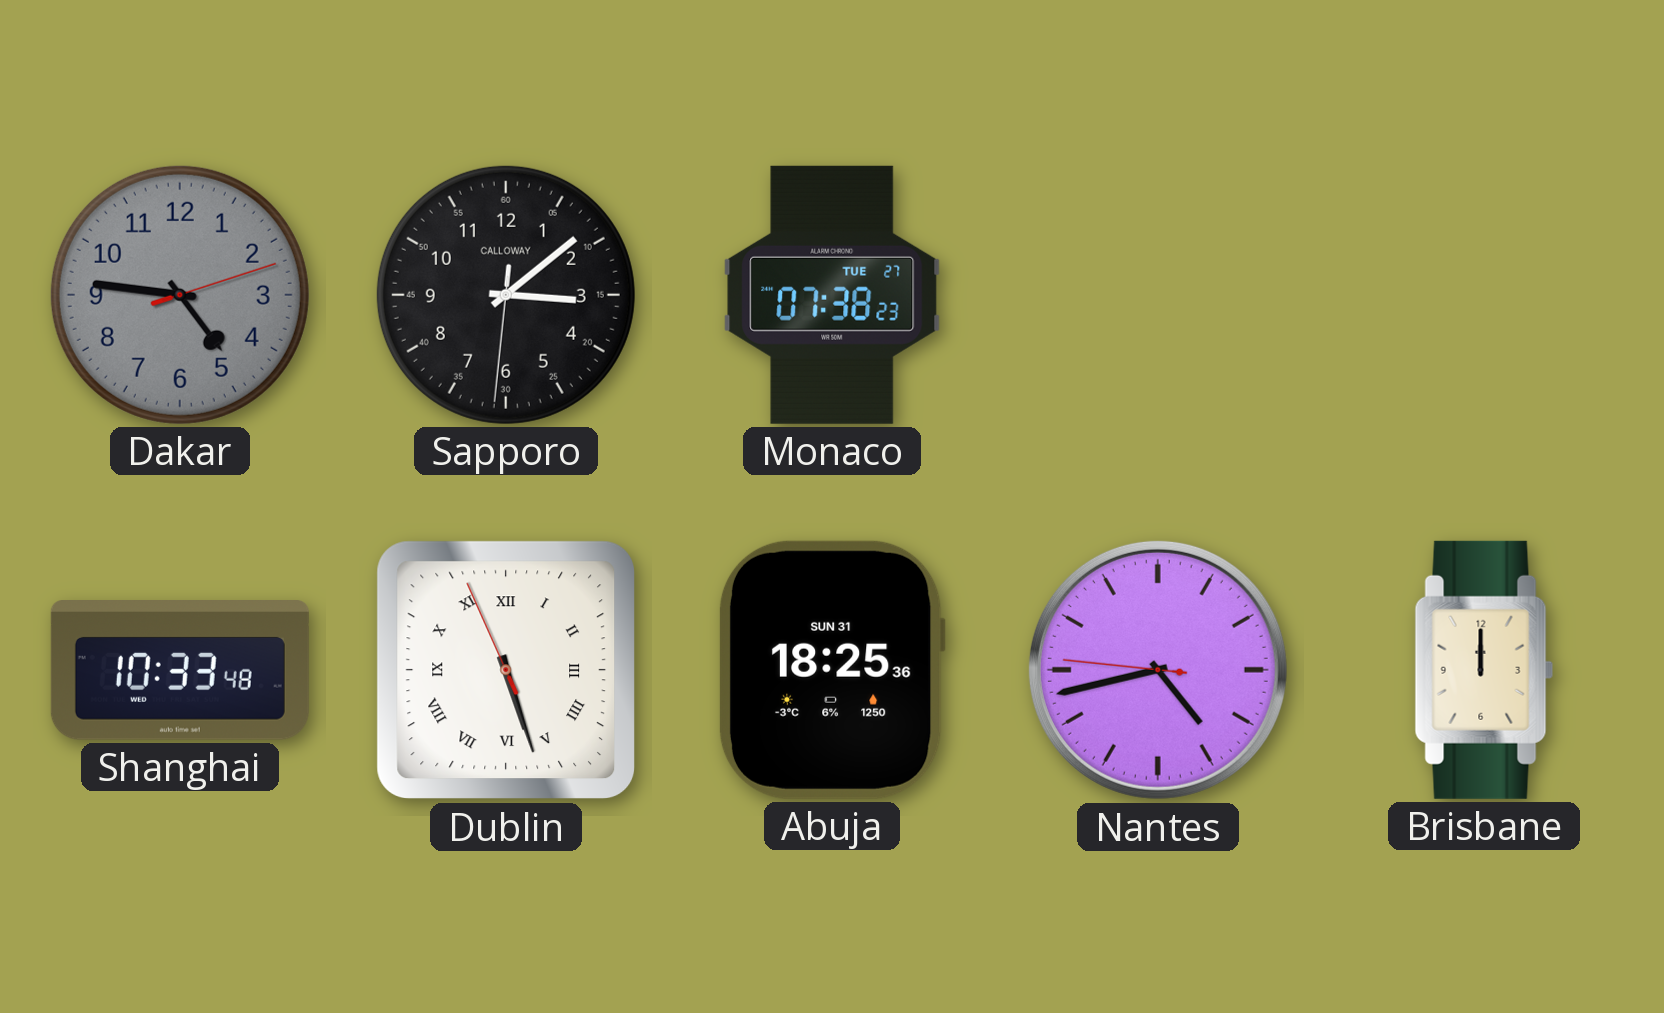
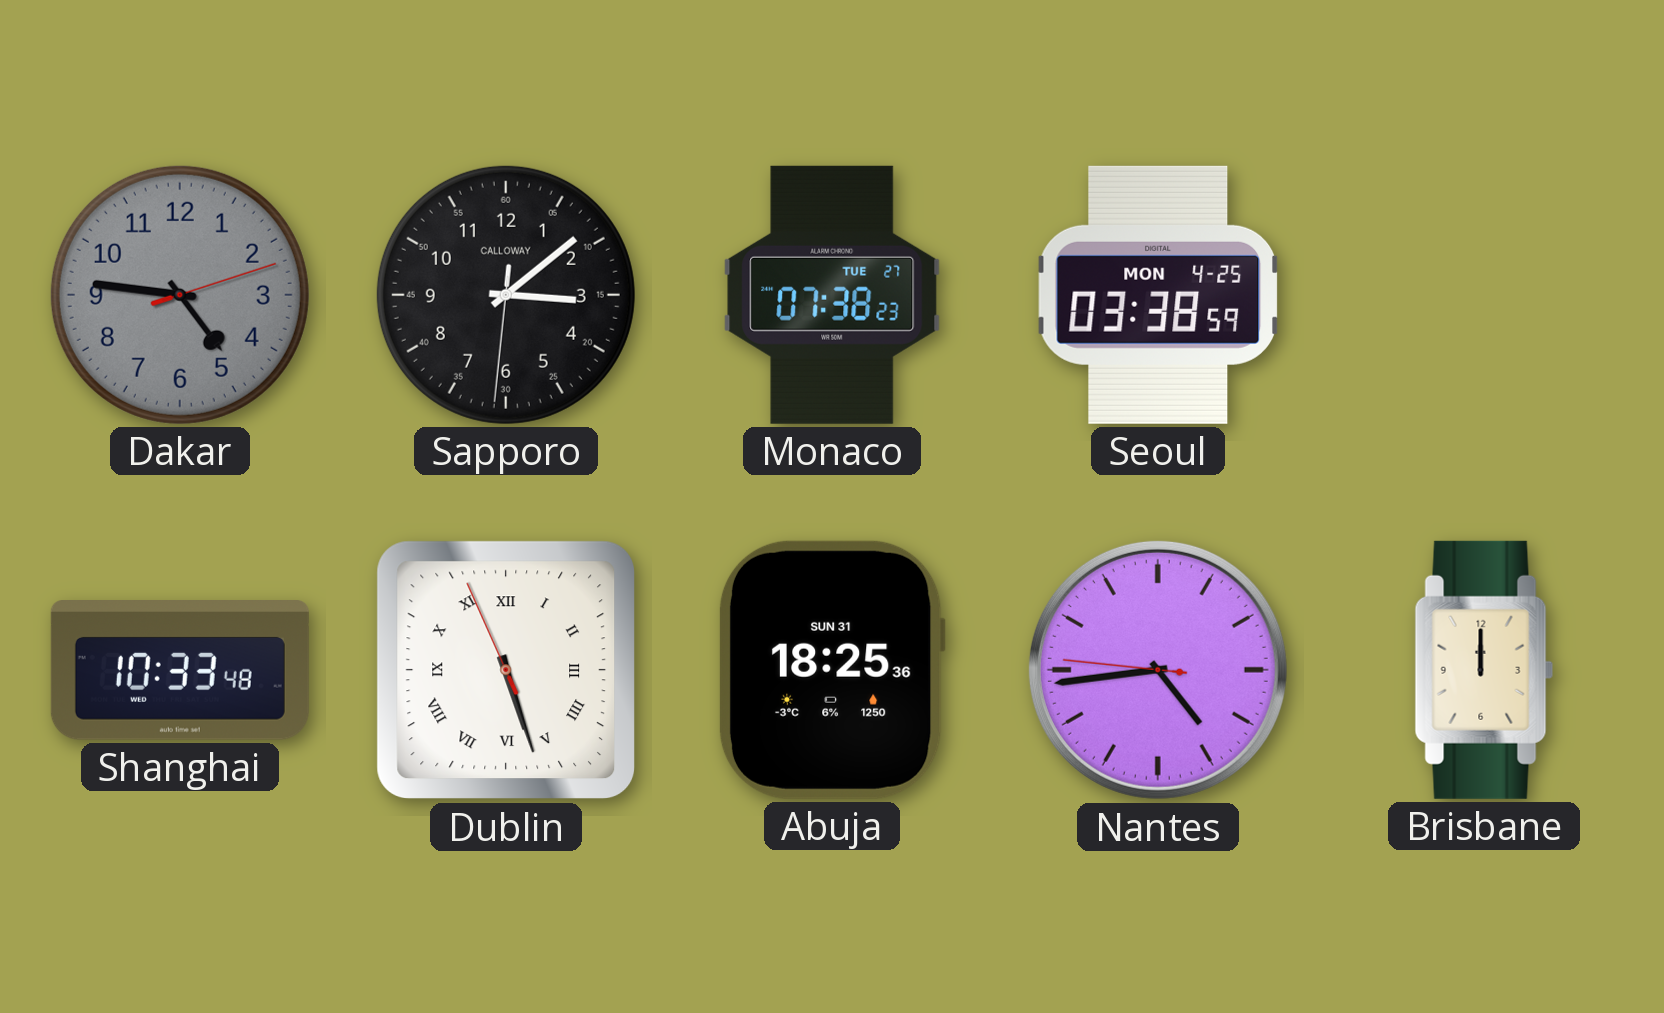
Seoul: none -> 03:38 (1158, 295)
Nantes: 4:42 -> 4:43 (1158, 670)
